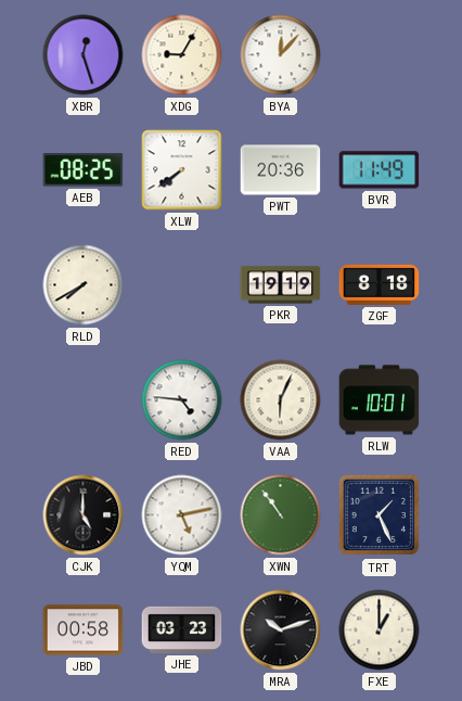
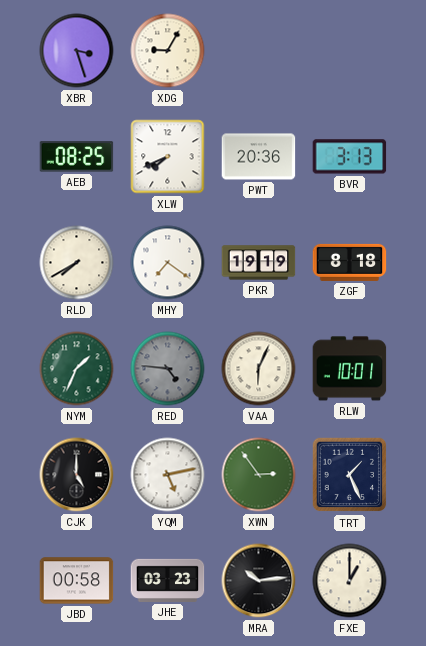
XBR: 12:27 -> 3:27 (77, 51)
BYA: 12:07 -> none (281, 55)
XLW: 7:39 -> 7:41 (168, 157)
BVR: 11:49 -> 3:13 (350, 157)
MHY: none -> 7:21 (168, 263)
NYM: none -> 1:34 (77, 369)
RED dial: white -> grey (168, 369)
XWN: 10:54 -> 2:54 (259, 475)
MRA: 10:12 -> 10:14 (259, 581)
